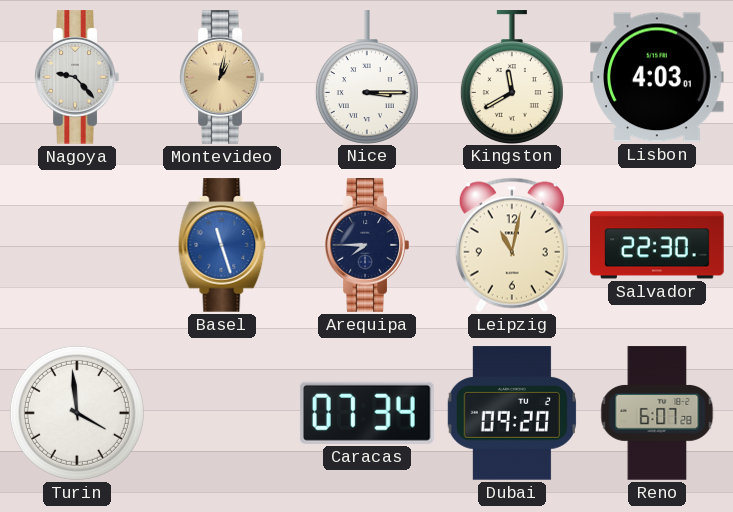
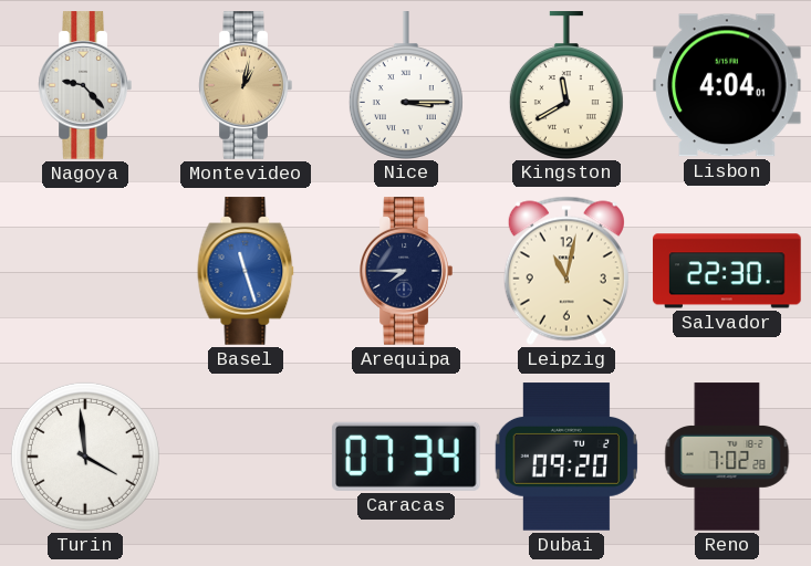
Lisbon: 4:03 -> 4:04 (727, 85)
Reno: 6:07 -> 7:02 (727, 457)
